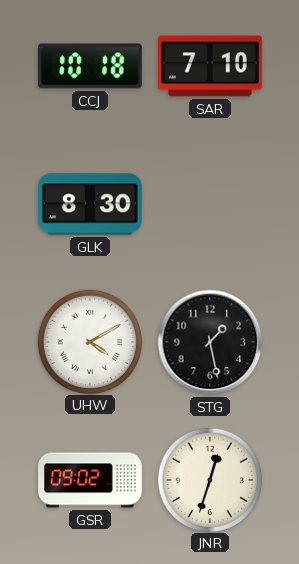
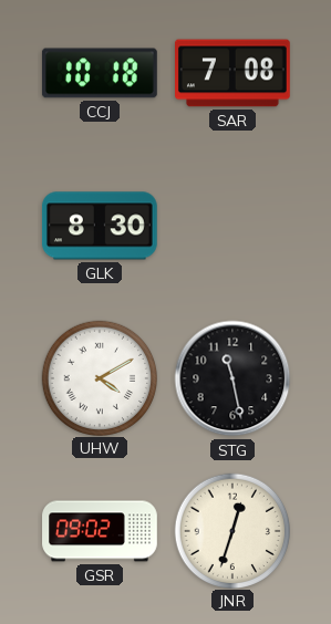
SAR: 7:10 -> 7:08 (234, 73)
STG: 1:28 -> 11:28 (232, 378)
